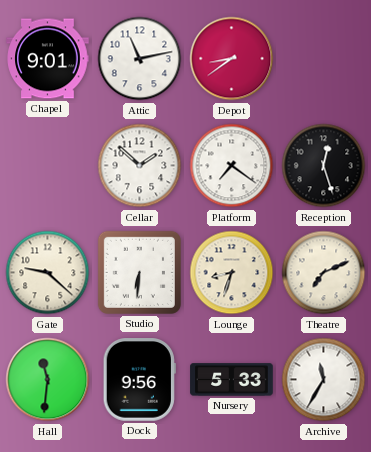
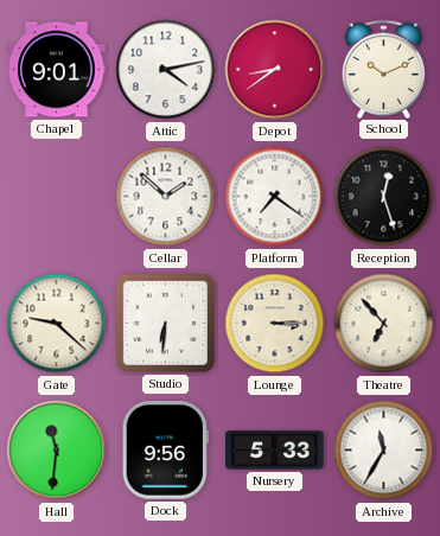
Attic: 11:13 -> 4:13 (166, 70)
School: none -> 10:11 (384, 69)
Lounge: 8:33 -> 3:15 (275, 324)
Theatre: 7:11 -> 6:53 (384, 324)
